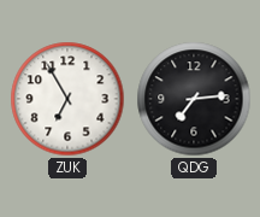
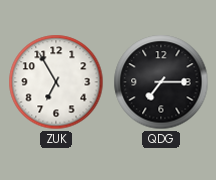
QDG: 7:14 -> 7:15 (161, 82)
